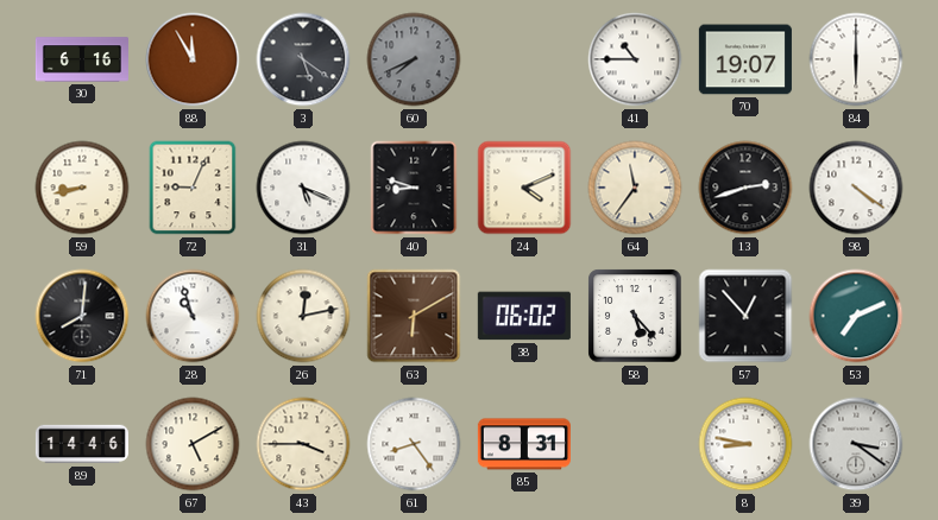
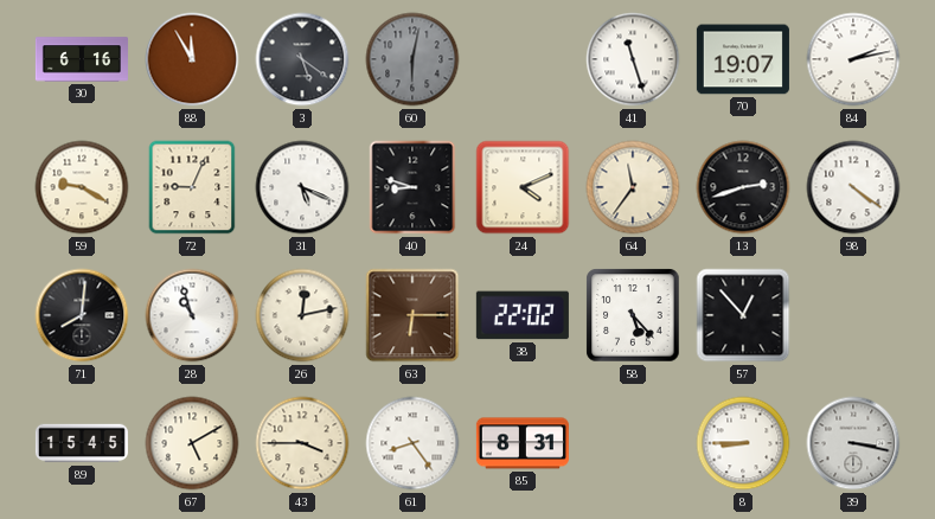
60: 7:41 -> 6:02 (412, 59)
41: 10:45 -> 11:27 (633, 59)
84: 6:00 -> 2:13 (853, 59)
59: 8:43 -> 9:20 (82, 187)
63: 6:10 -> 6:15 (412, 315)
38: 06:02 -> 22:02 (523, 315)
53: 7:11 -> none (856, 316)
89: 14:46 -> 15:45 (82, 443)
8: 8:47 -> 8:45 (743, 443)
39: 3:21 -> 3:17 (853, 443)
